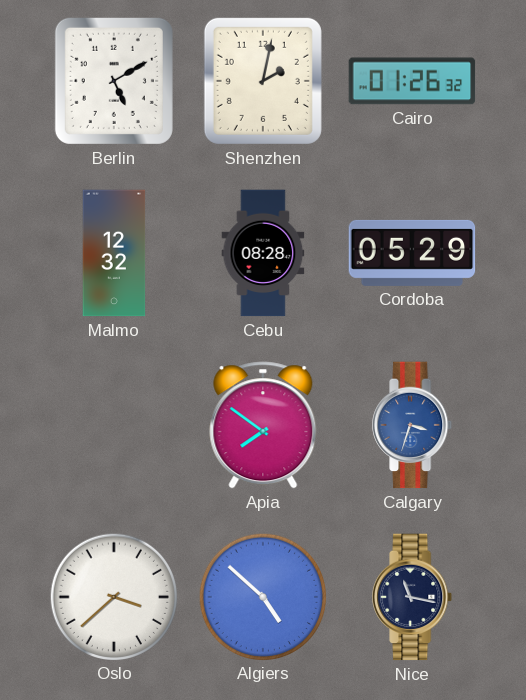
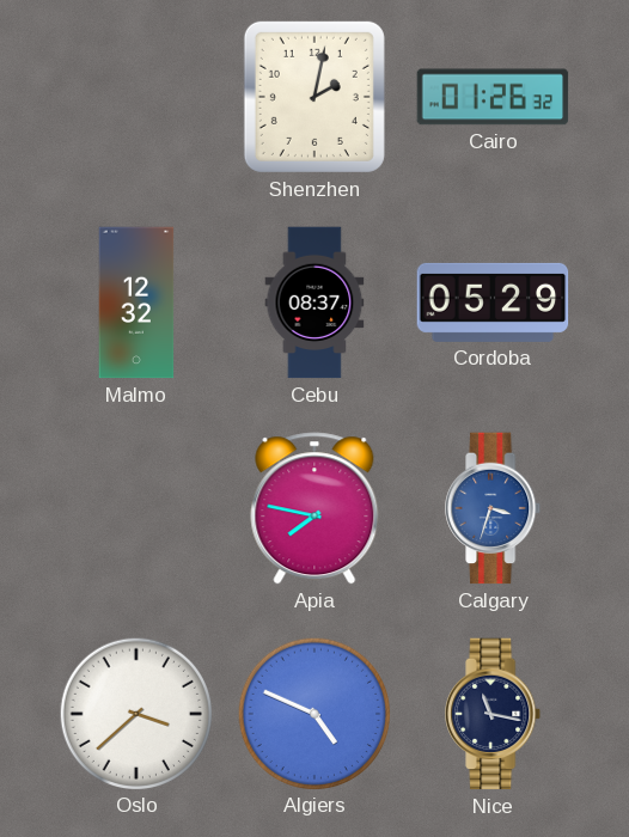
Berlin: 5:10 -> none (114, 81)
Cebu: 08:28 -> 08:37 (314, 303)
Apia: 7:51 -> 7:47 (314, 508)
Algiers: 4:52 -> 4:49 (313, 713)
